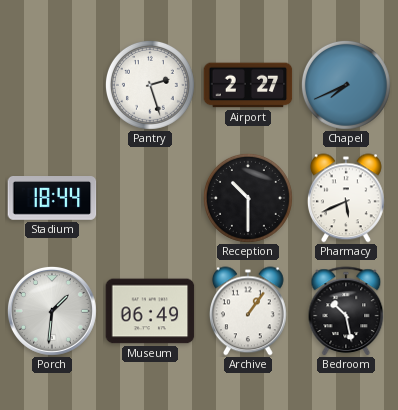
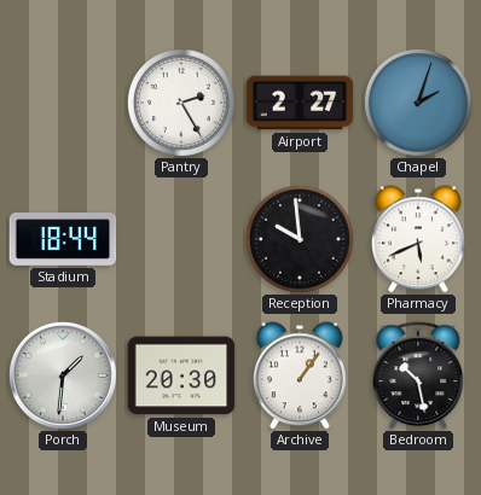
Pantry: 2:27 -> 2:25 (181, 103)
Chapel: 7:41 -> 2:03 (418, 103)
Reception: 10:30 -> 9:59 (300, 239)
Museum: 06:49 -> 20:30 (181, 375)
